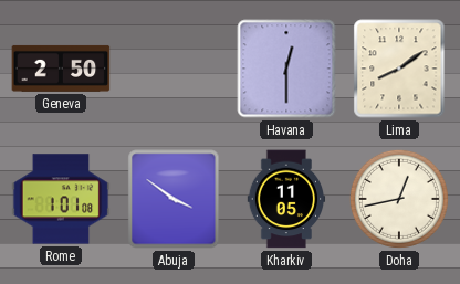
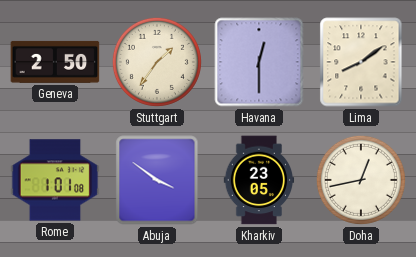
Stuttgart: none -> 1:36 (157, 62)
Kharkiv: 11:05 -> 23:05 (259, 180)
